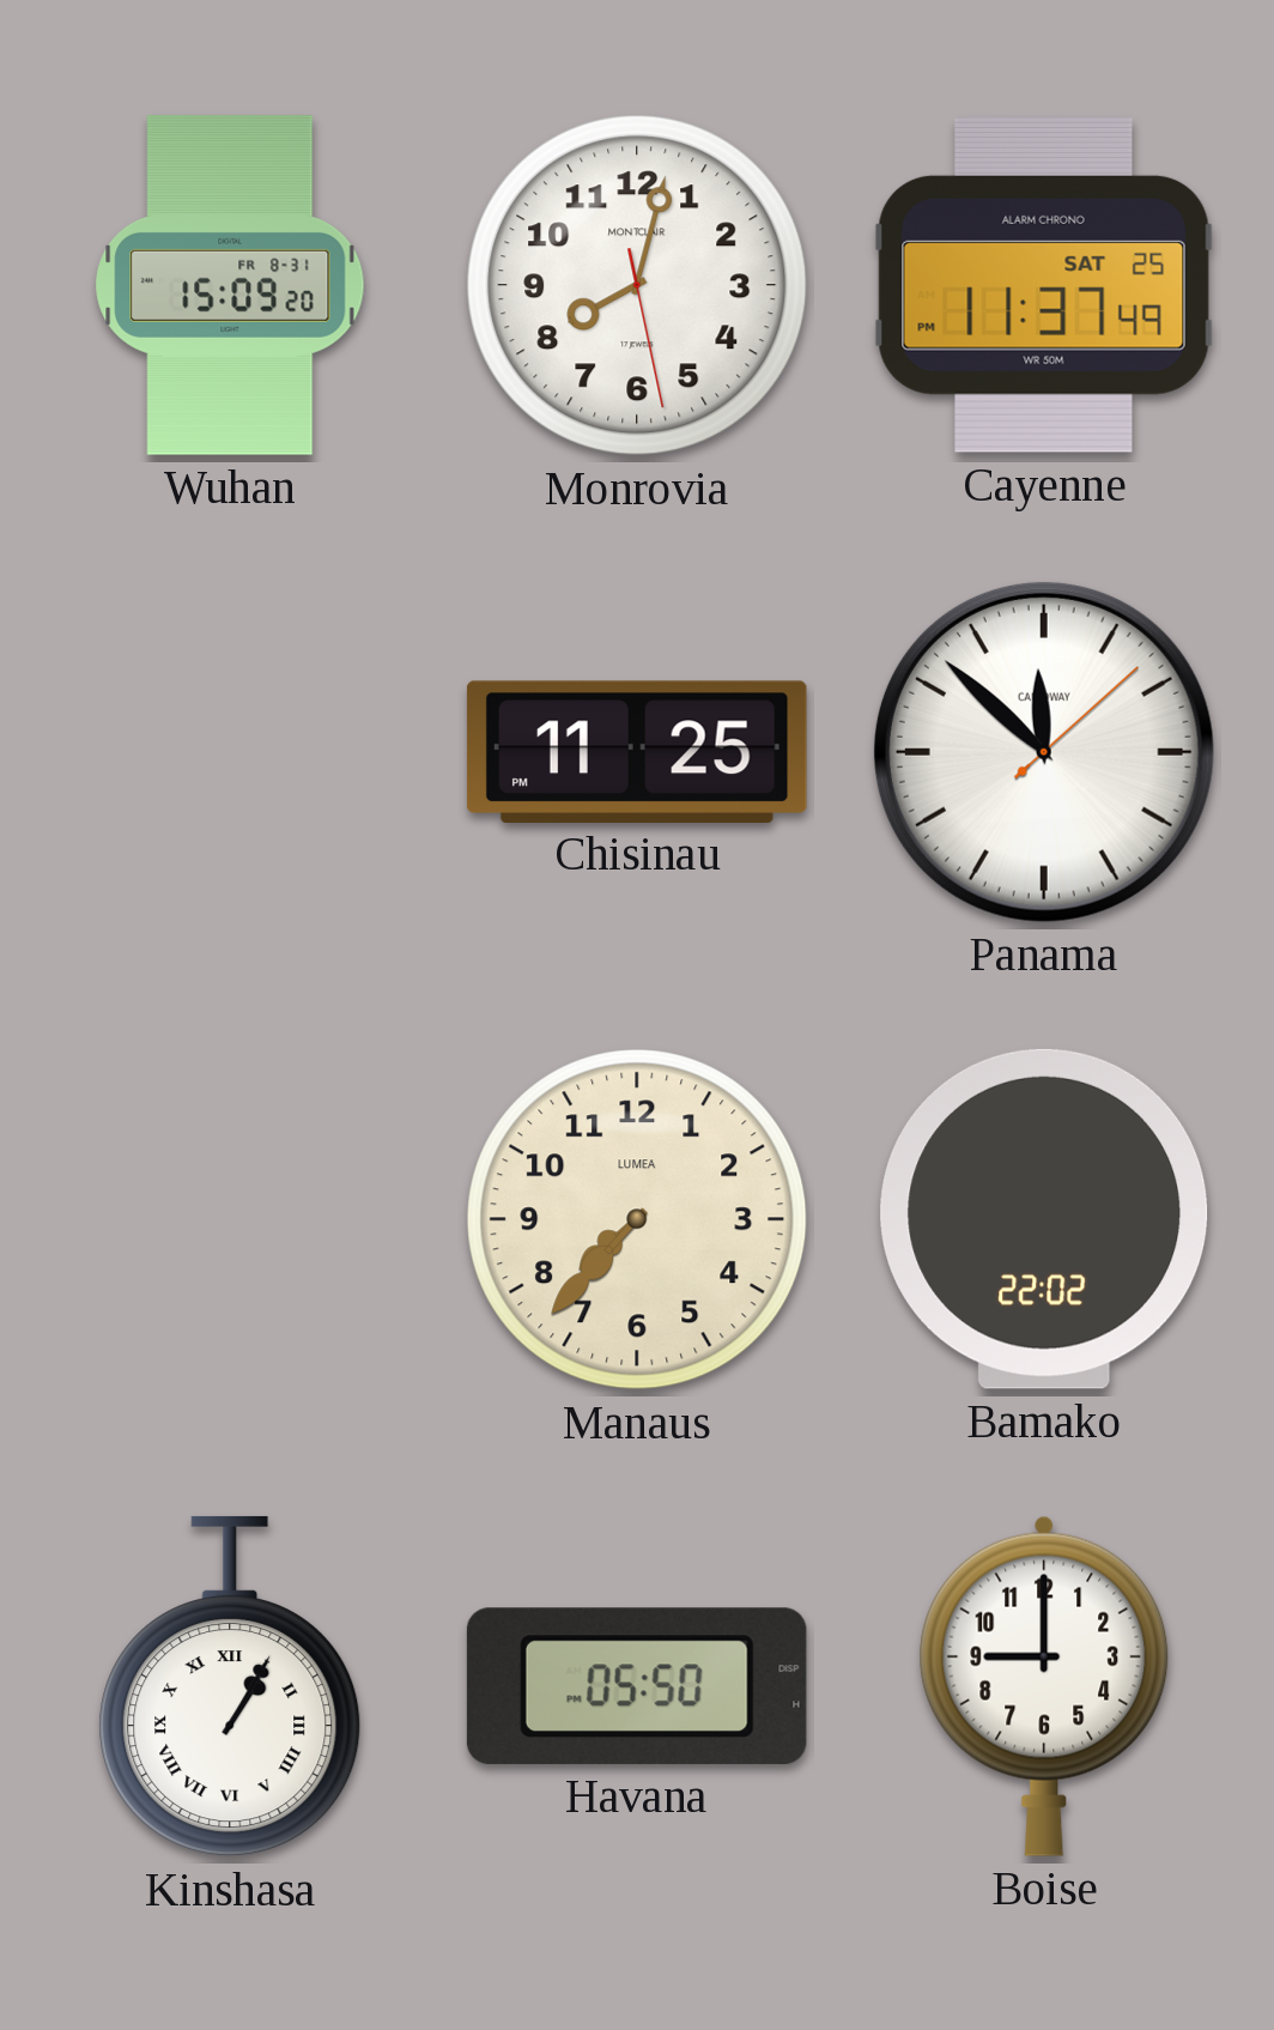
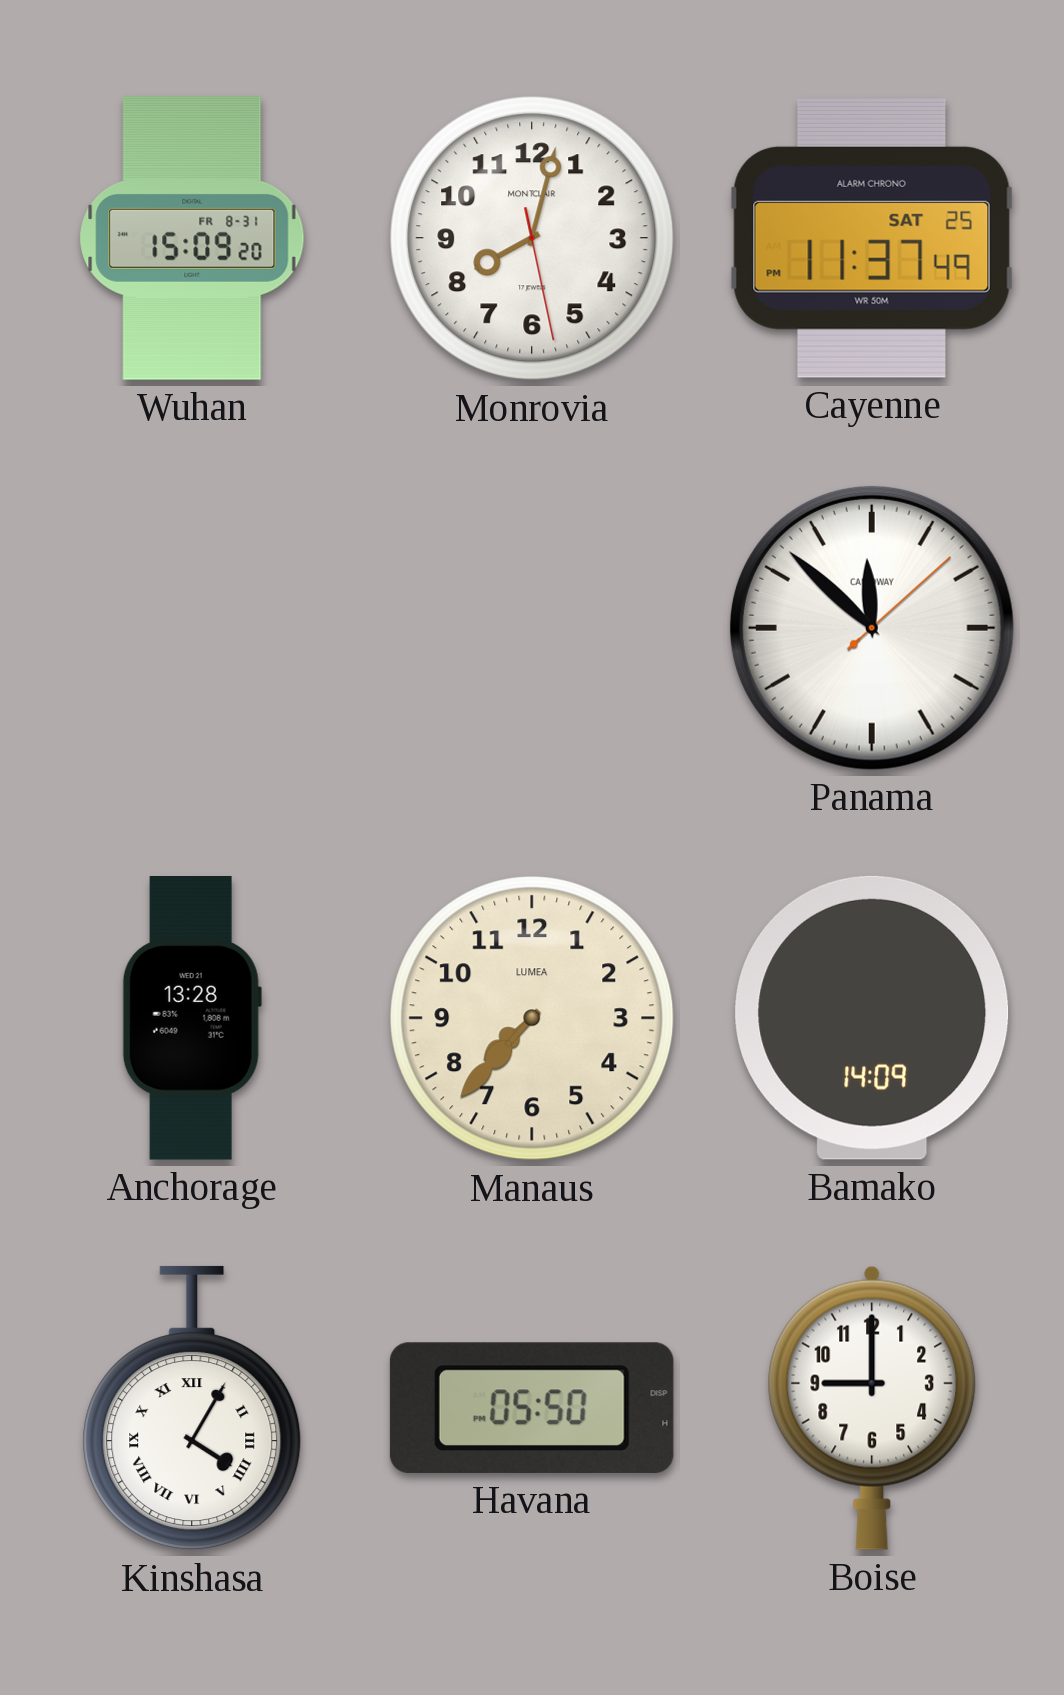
Chisinau: 11:25 -> none (637, 751)
Anchorage: none -> 13:28 (192, 1018)
Bamako: 22:02 -> 14:09 (872, 1018)
Kinshasa: 1:05 -> 4:05 (192, 1408)
